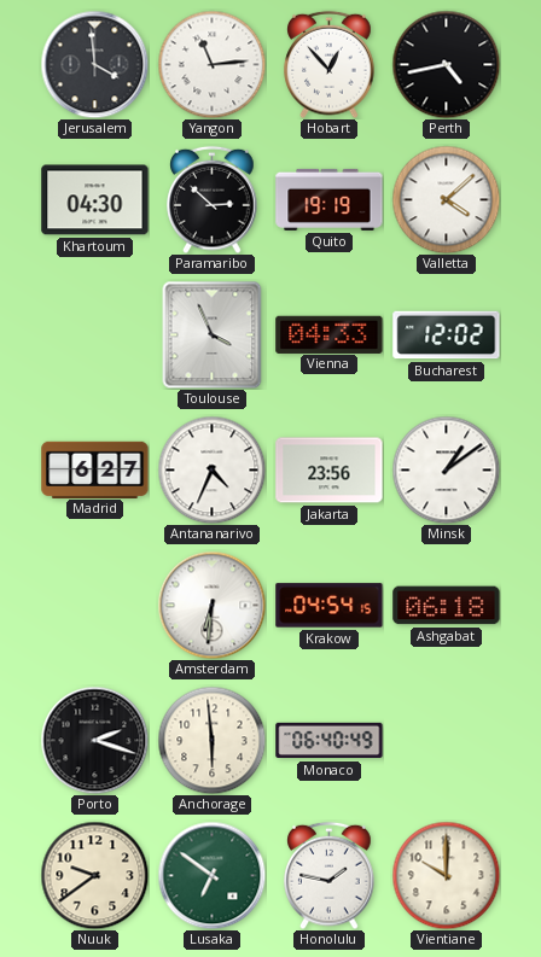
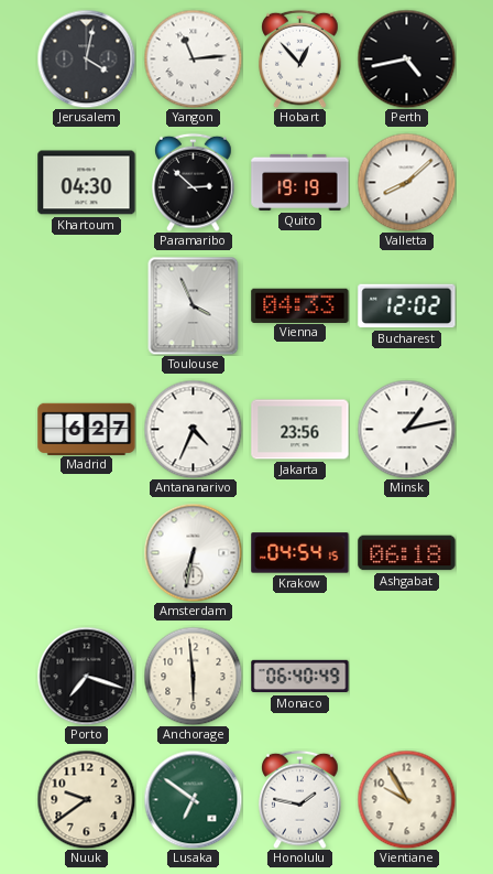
Jerusalem: 3:59 -> 4:02 (86, 58)
Valletta: 4:08 -> 8:08 (406, 182)
Minsk: 1:09 -> 1:13 (406, 429)
Amsterdam: 6:31 -> 6:32 (193, 552)
Porto: 2:18 -> 7:18 (86, 676)
Vientiane: 10:00 -> 9:55 (406, 799)
